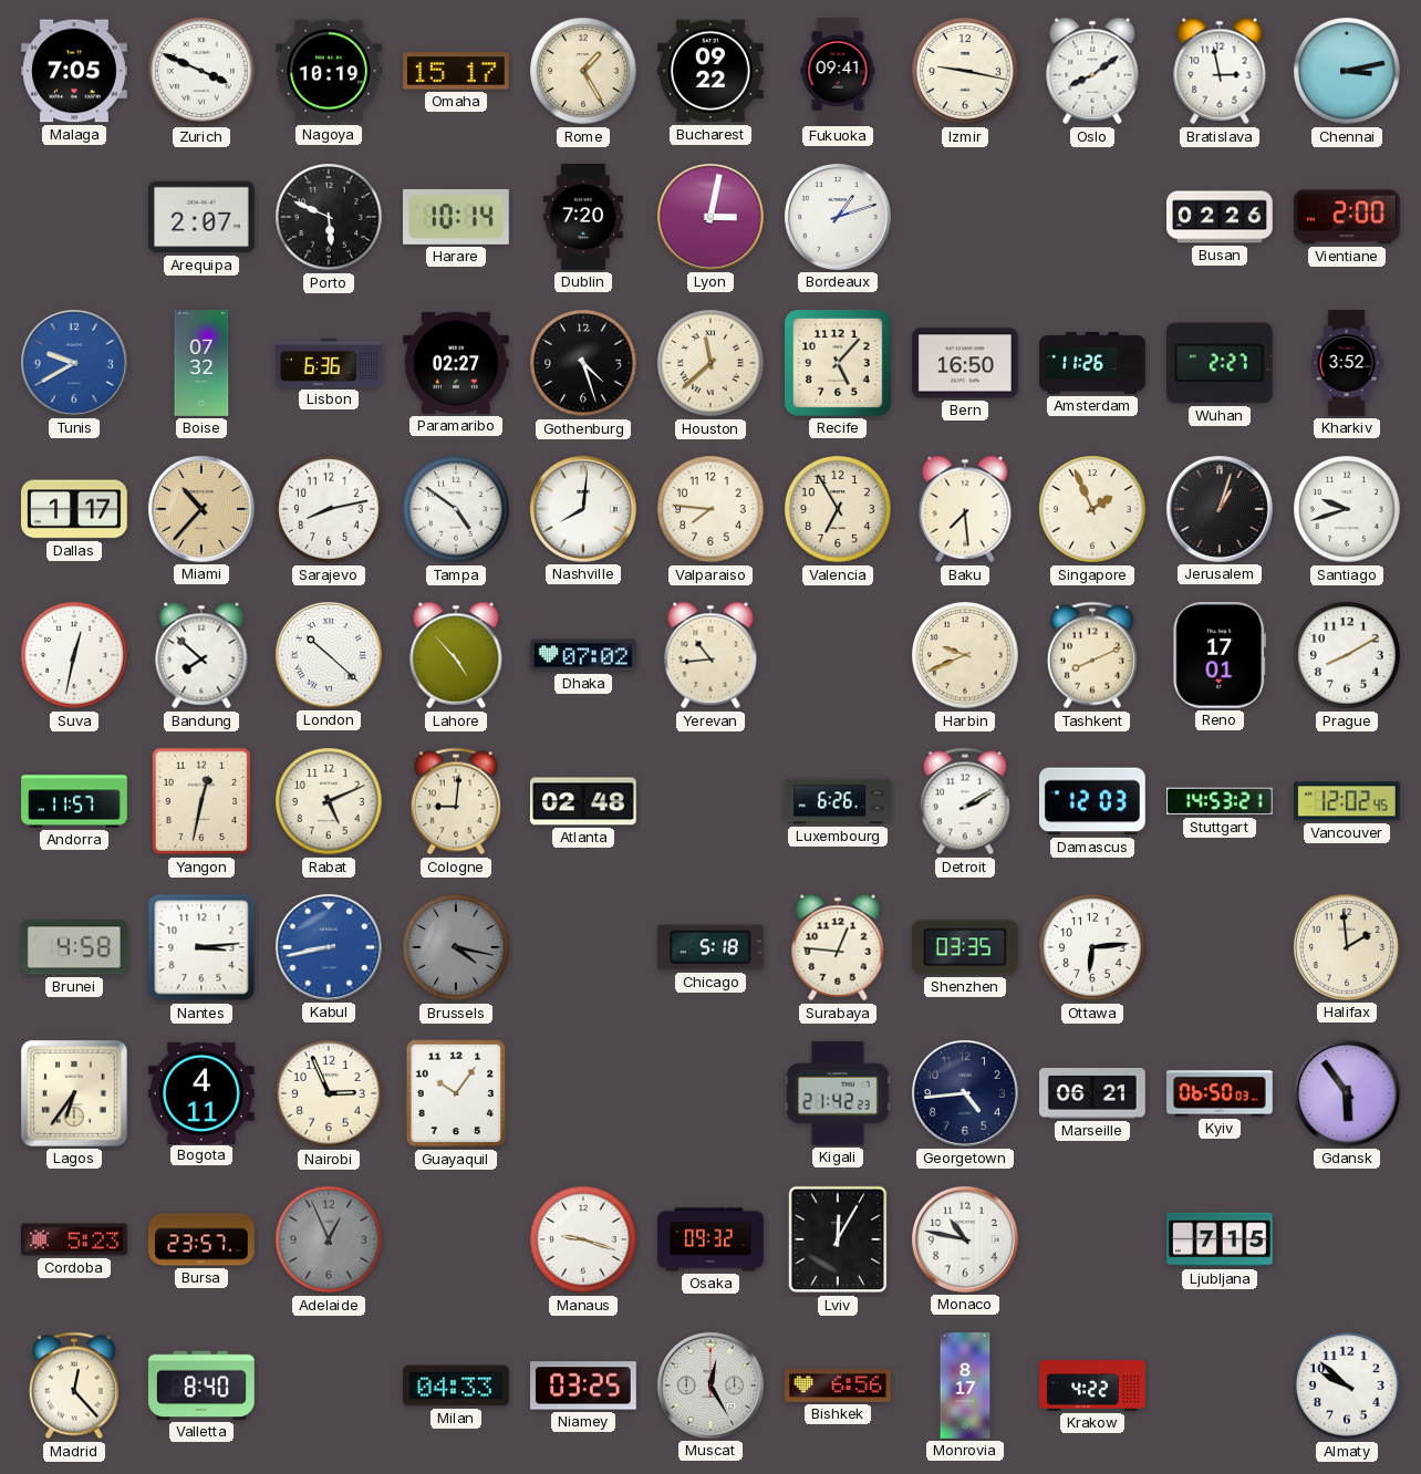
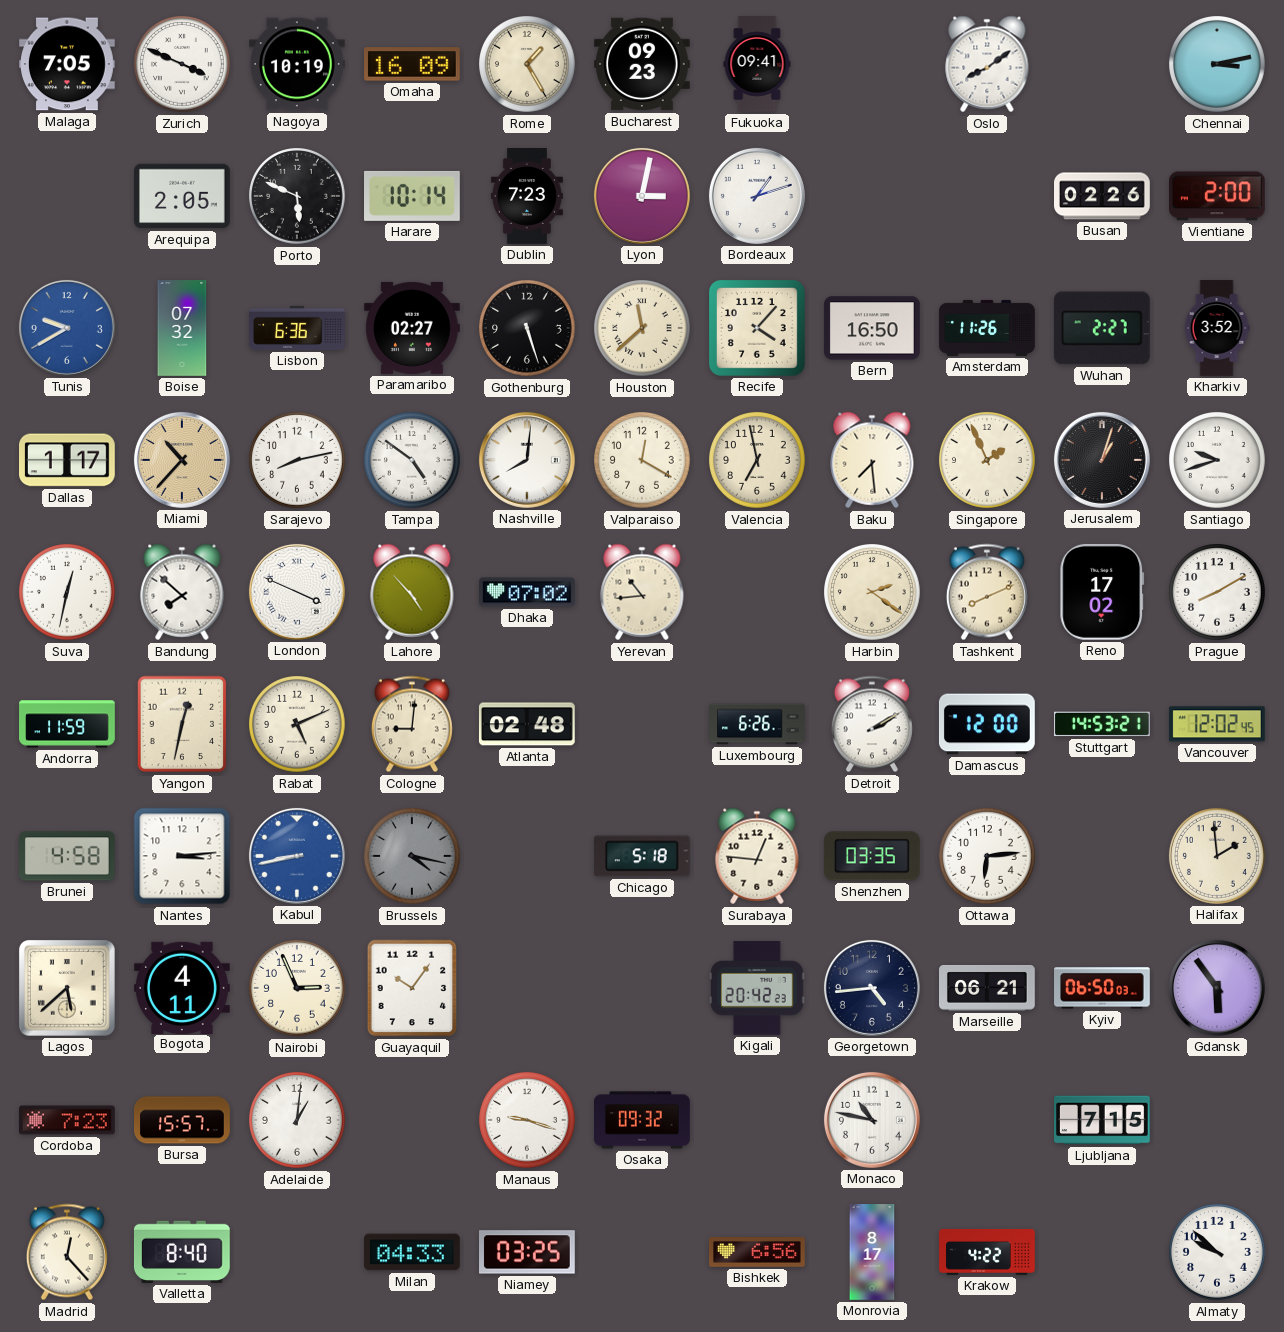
Omaha: 15:17 -> 16:09 (413, 64)
Bucharest: 09:22 -> 09:23 (643, 64)
Izmir: 9:17 -> none (965, 71)
Bratislava: 2:58 -> none (1220, 71)
Arequipa: 2:07 -> 2:05 (183, 196)
Dublin: 7:20 -> 7:23 (527, 197)
Gothenburg: 4:27 -> 5:27 (527, 328)
Recife: 5:07 -> 4:07 (757, 328)
Valparaiso: 7:46 -> 12:20 (642, 460)
Valencia: 6:55 -> 6:58 (757, 460)
London: 10:22 -> 3:49 (297, 592)
Harbin: 9:41 -> 2:21 (872, 592)
Reno: 17:01 -> 17:02 (1102, 592)
Andorra: 11:57 -> 11:59 (67, 724)
Damascus: 12:03 -> 12:00 (987, 724)
Lagos: 6:36 -> 5:38 (67, 988)
Kigali: 21:42 -> 20:42 (758, 988)
Cordoba: 5:23 -> 7:23 (68, 1120)
Bursa: 23:57 -> 15:57 (183, 1120)
Adelaide: 12:56 -> 1:01 (297, 1120)
Adelaide dial: grey -> white (297, 1120)
Lviv: 12:05 -> none (838, 1239)
Muscat: 12:25 -> none (710, 1385)
